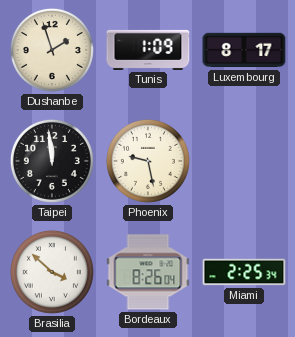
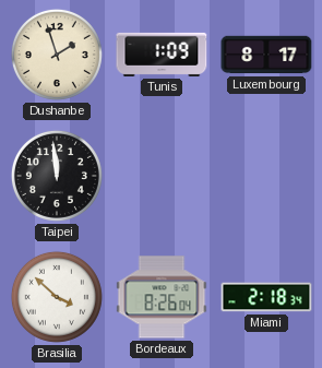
Phoenix: 9:28 -> none (148, 161)
Miami: 2:25 -> 2:18 (266, 297)
